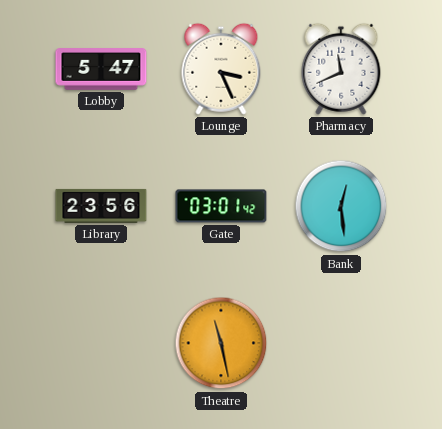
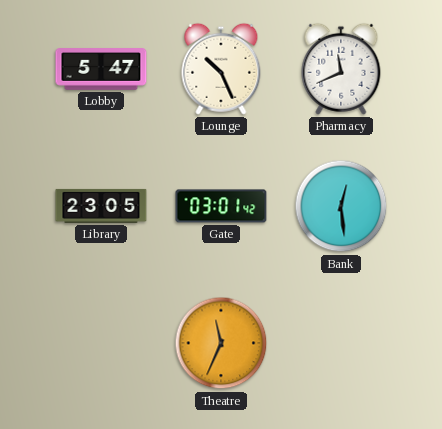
Lounge: 3:26 -> 10:26 (221, 69)
Library: 23:56 -> 23:05 (101, 206)
Theatre: 11:28 -> 11:34 (221, 343)
